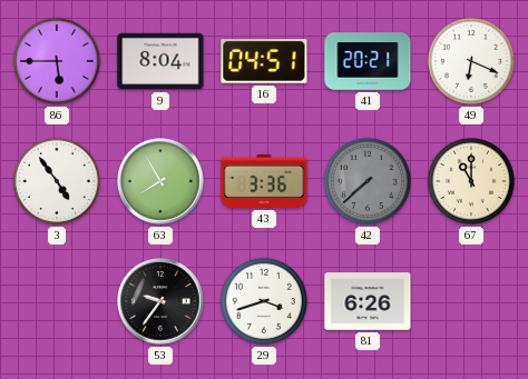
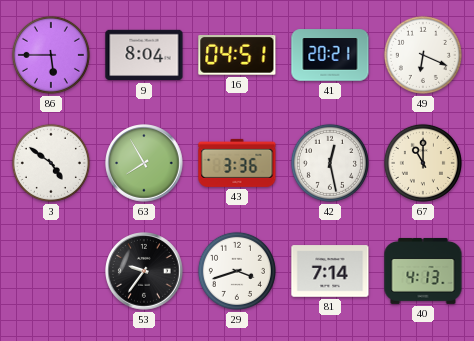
3: 4:54 -> 4:51 (51, 163)
42: 7:38 -> 12:28 (330, 163)
42 dial: grey -> white (330, 163)
81: 6:26 -> 7:14 (330, 271)
40: none -> 4:13 (423, 271)
